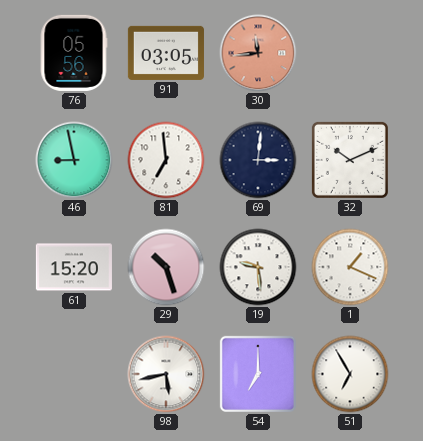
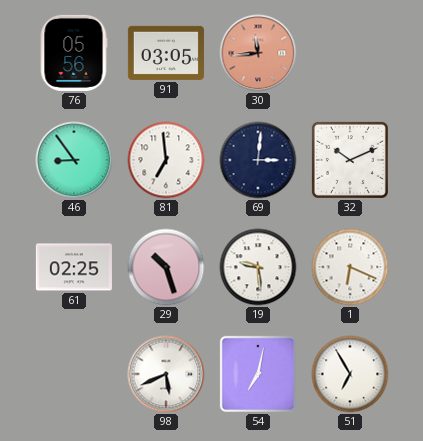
46: 8:58 -> 8:54 (74, 160)
61: 15:20 -> 02:25 (74, 267)
1: 1:19 -> 6:19 (350, 267)
98: 5:43 -> 5:41 (166, 374)
54: 7:00 -> 7:02 (258, 374)
